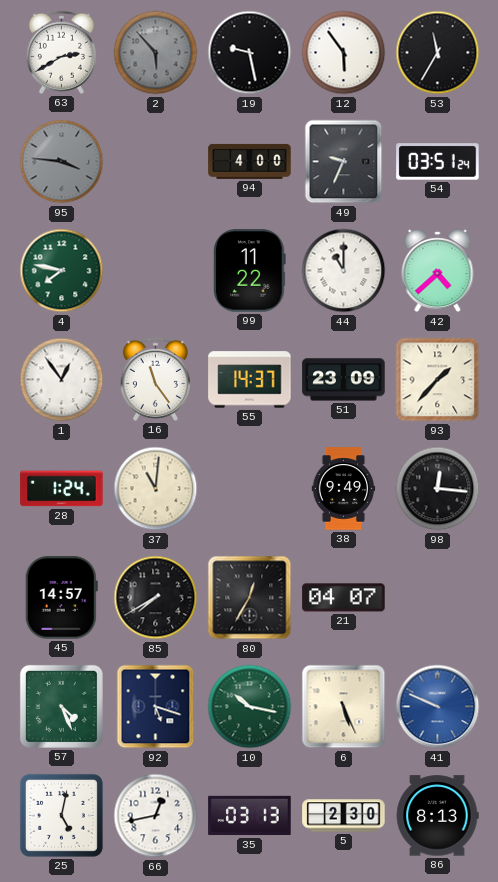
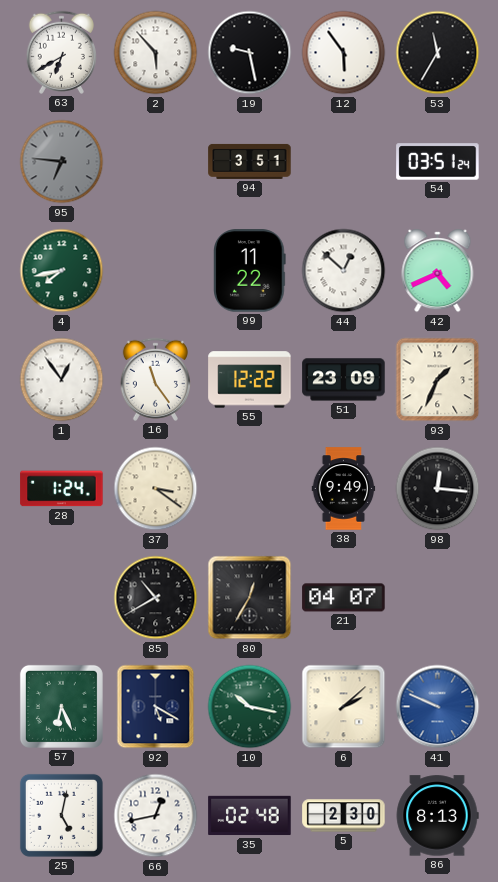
63: 2:40 -> 6:40 (61, 52)
2 dial: grey -> white (156, 53)
95: 3:46 -> 6:46 (62, 162)
94: 4:00 -> 3:51 (250, 161)
49: 9:34 -> none (344, 162)
4: 7:47 -> 7:43 (62, 271)
44: 11:00 -> 12:52 (344, 271)
42: 4:38 -> 4:41 (438, 271)
55: 14:37 -> 12:22 (250, 380)
93: 1:37 -> 1:34 (438, 380)
37: 11:01 -> 3:21 (156, 489)
45: 14:57 -> none (61, 598)
85: 7:40 -> 10:40 (156, 598)
57: 4:26 -> 6:26 (61, 706)
92: 5:18 -> 5:20 (156, 707)
6: 5:26 -> 2:08 (344, 707)
35: 03:13 -> 02:48 (250, 816)
